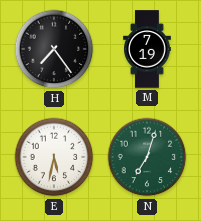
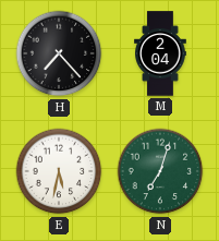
H: 7:24 -> 7:23 (59, 53)
M: 7:19 -> 2:04 (161, 53)
